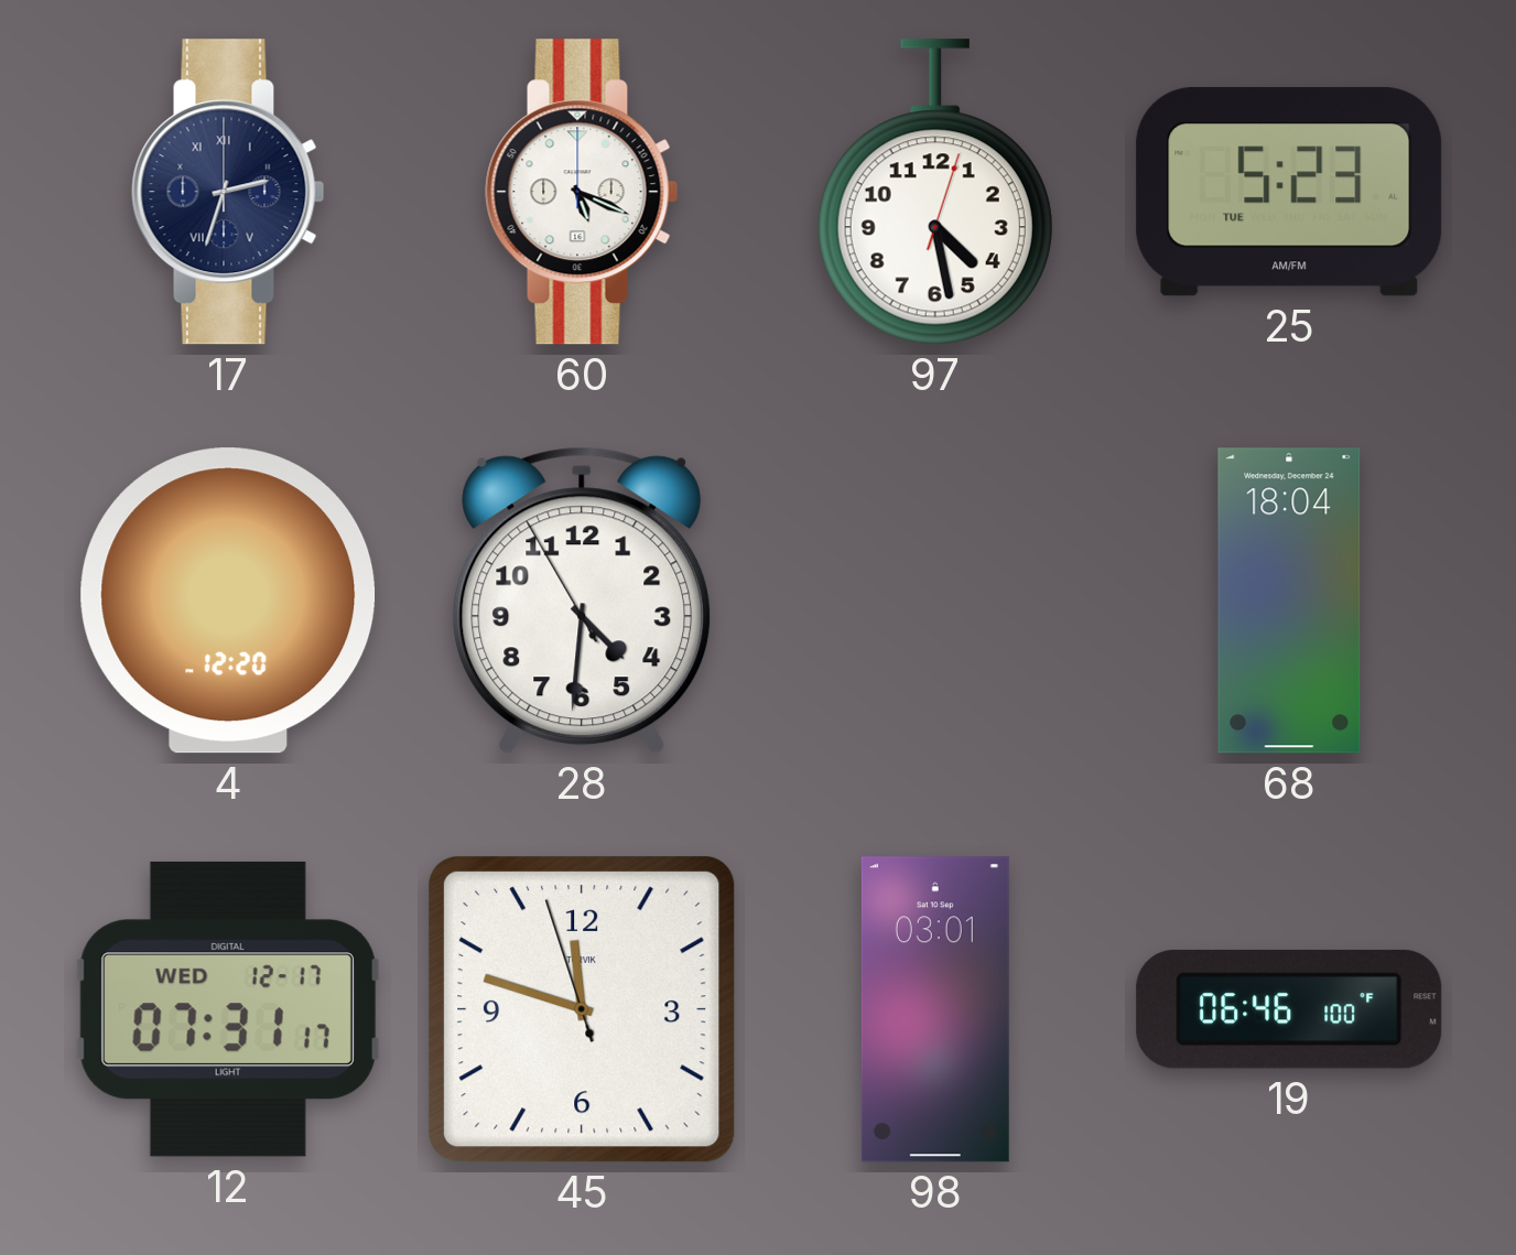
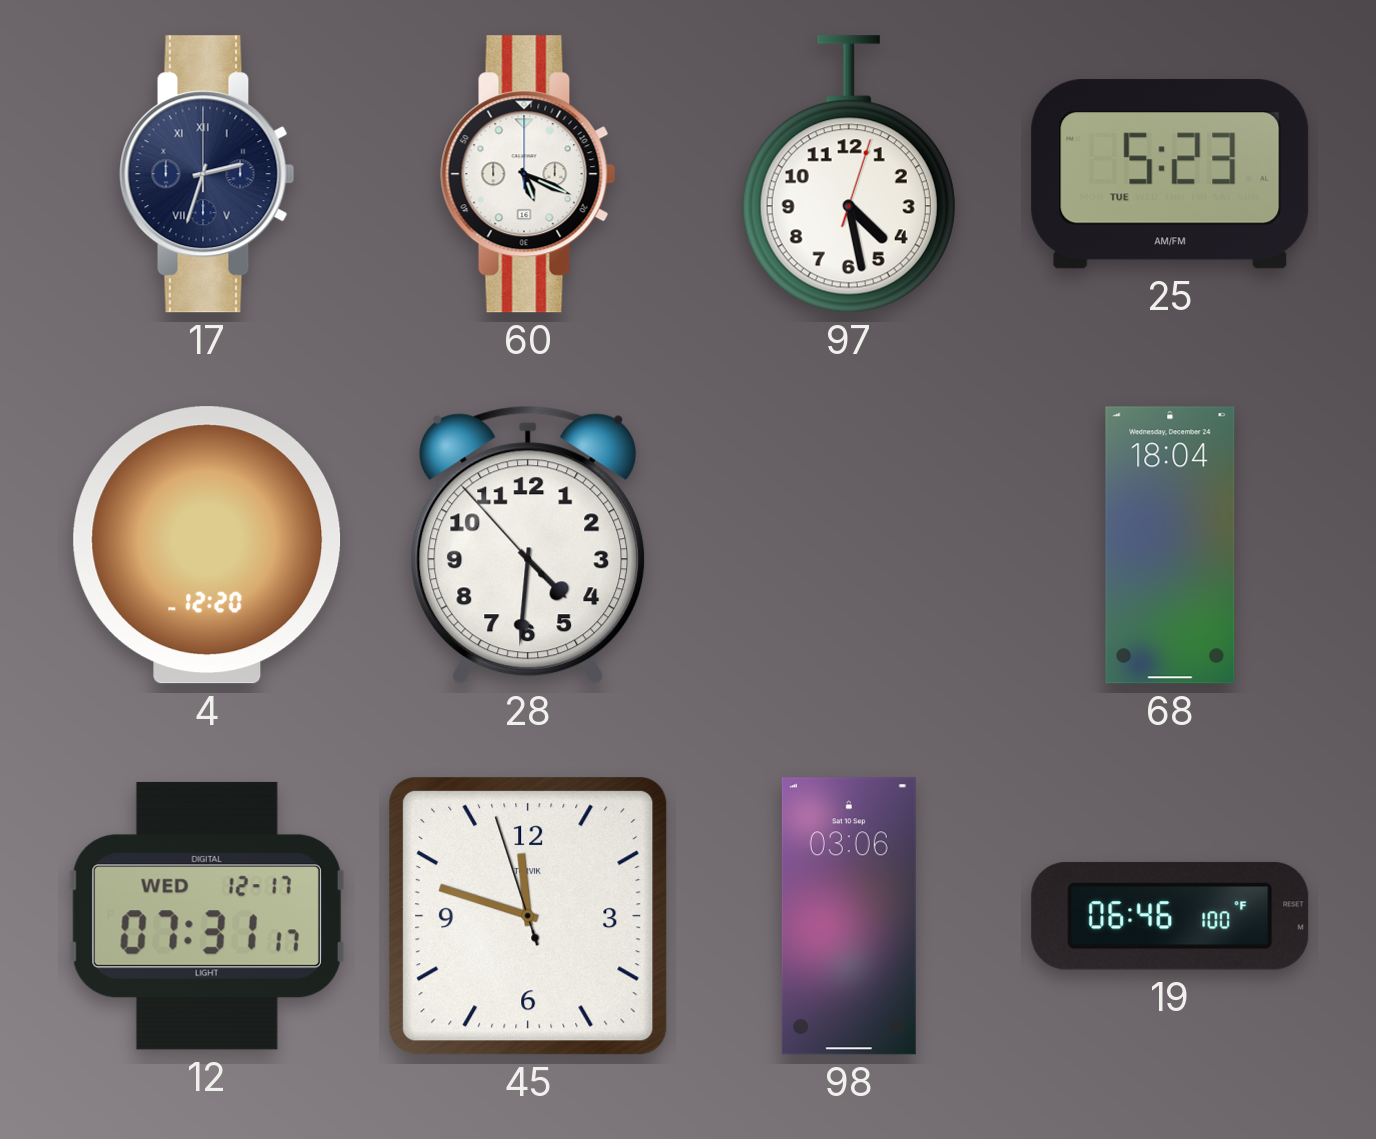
28: 4:30:55 -> 4:30:53 (528, 545)
98: 03:01 -> 03:06 (849, 916)
